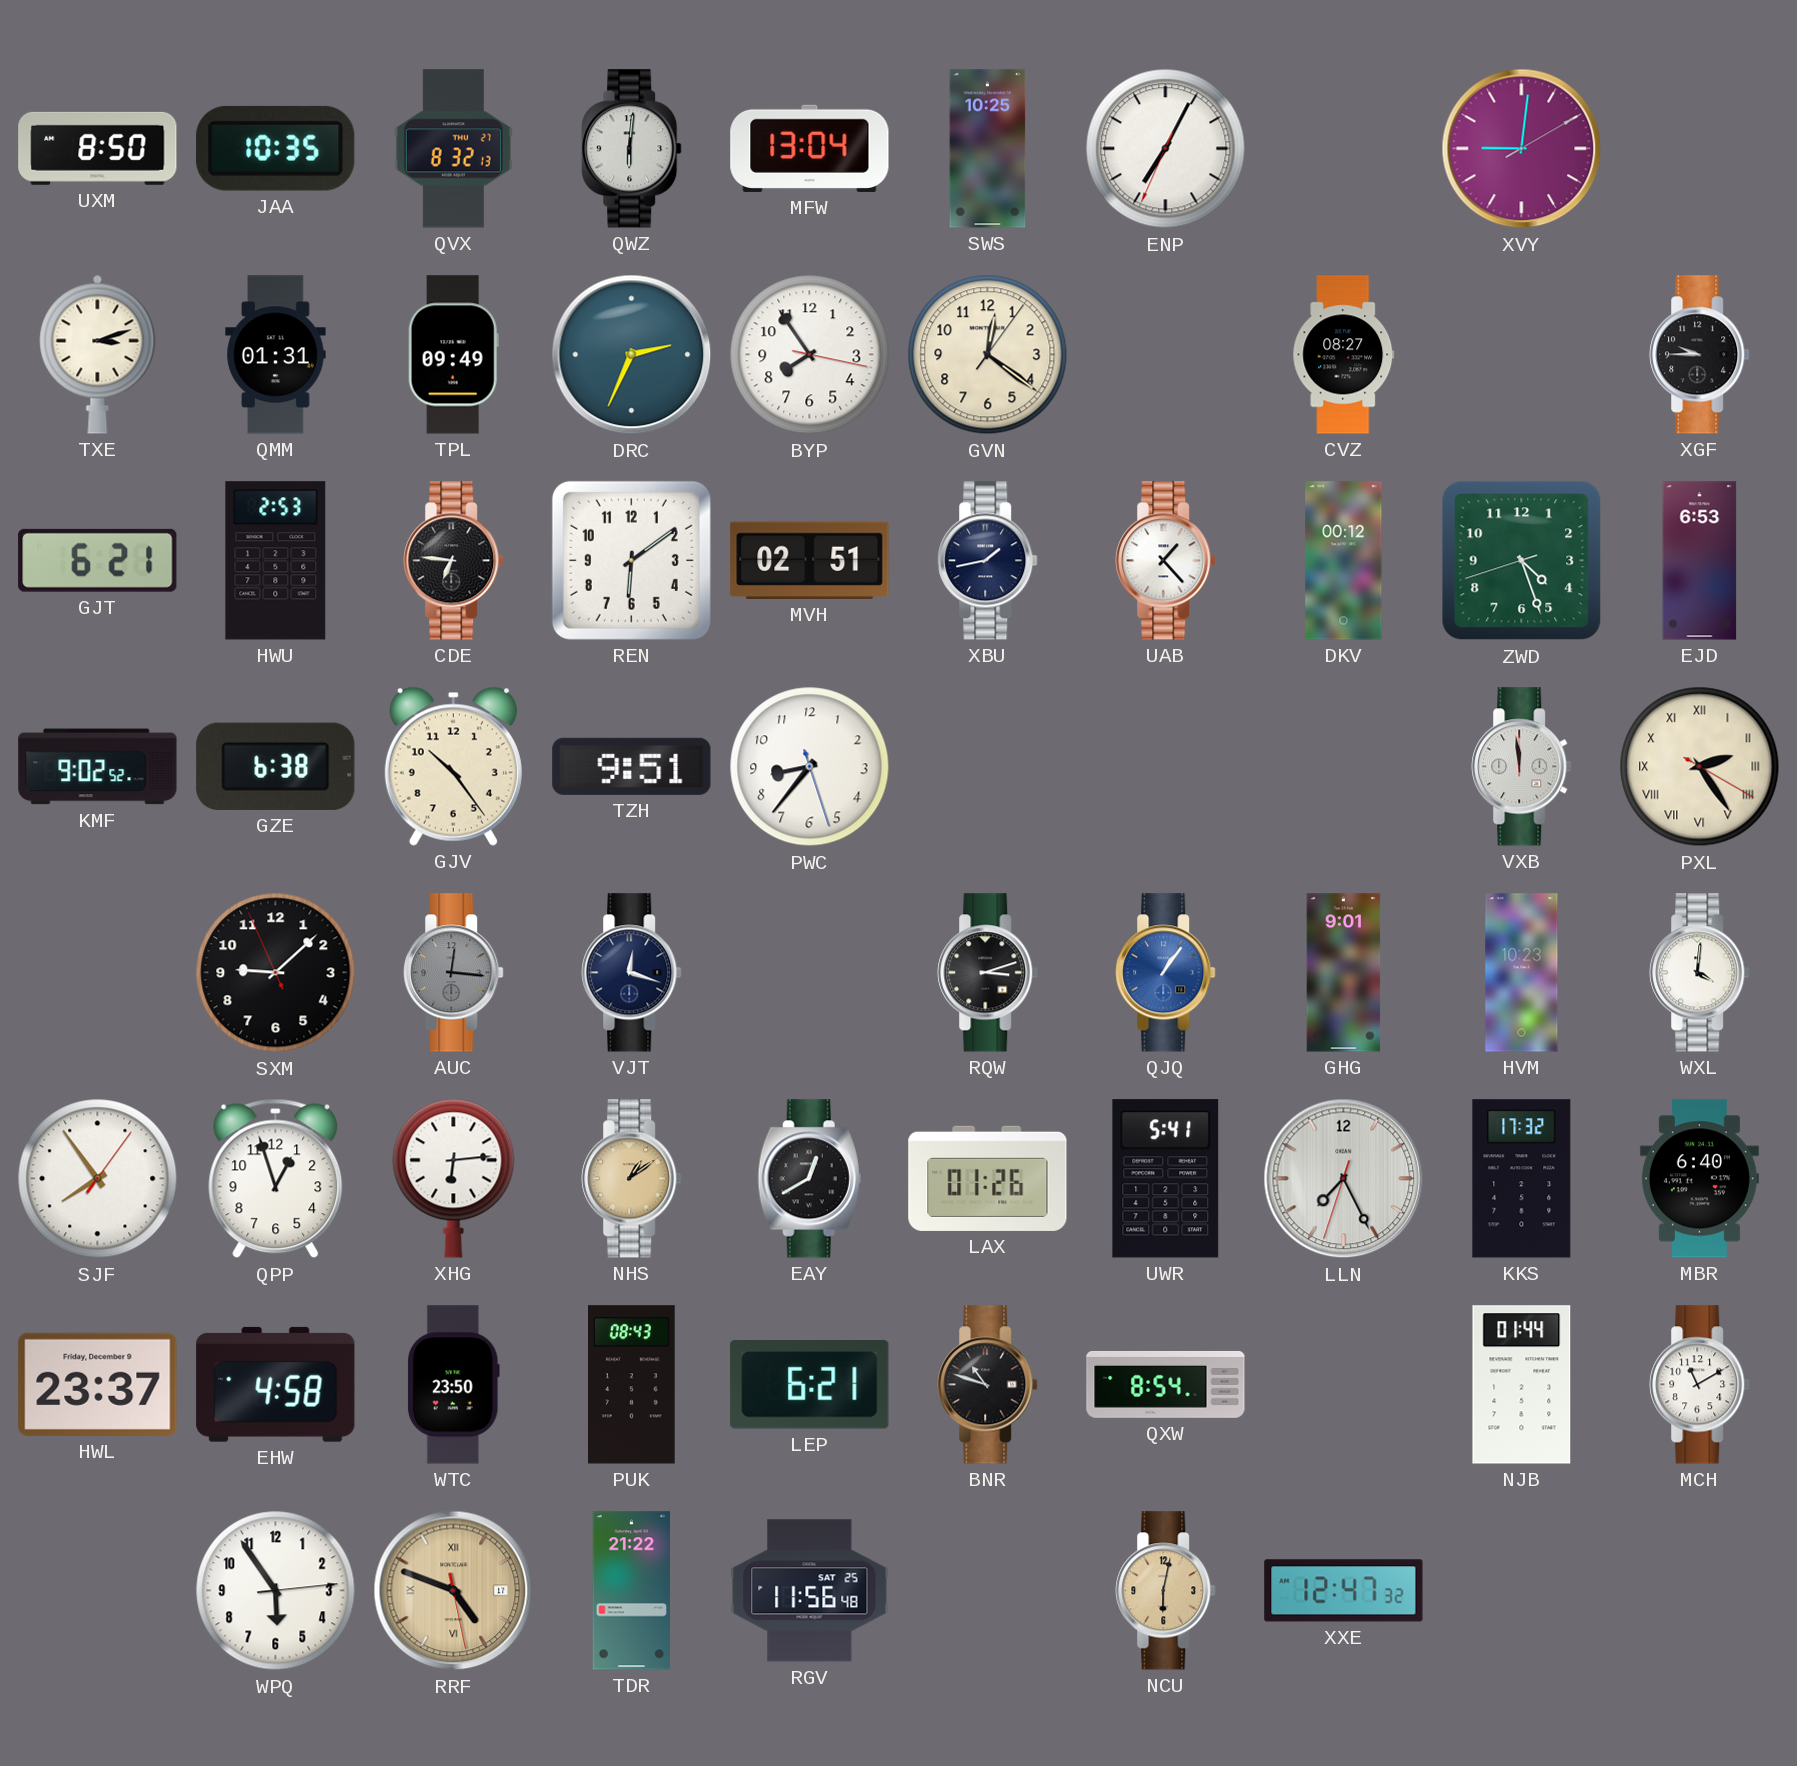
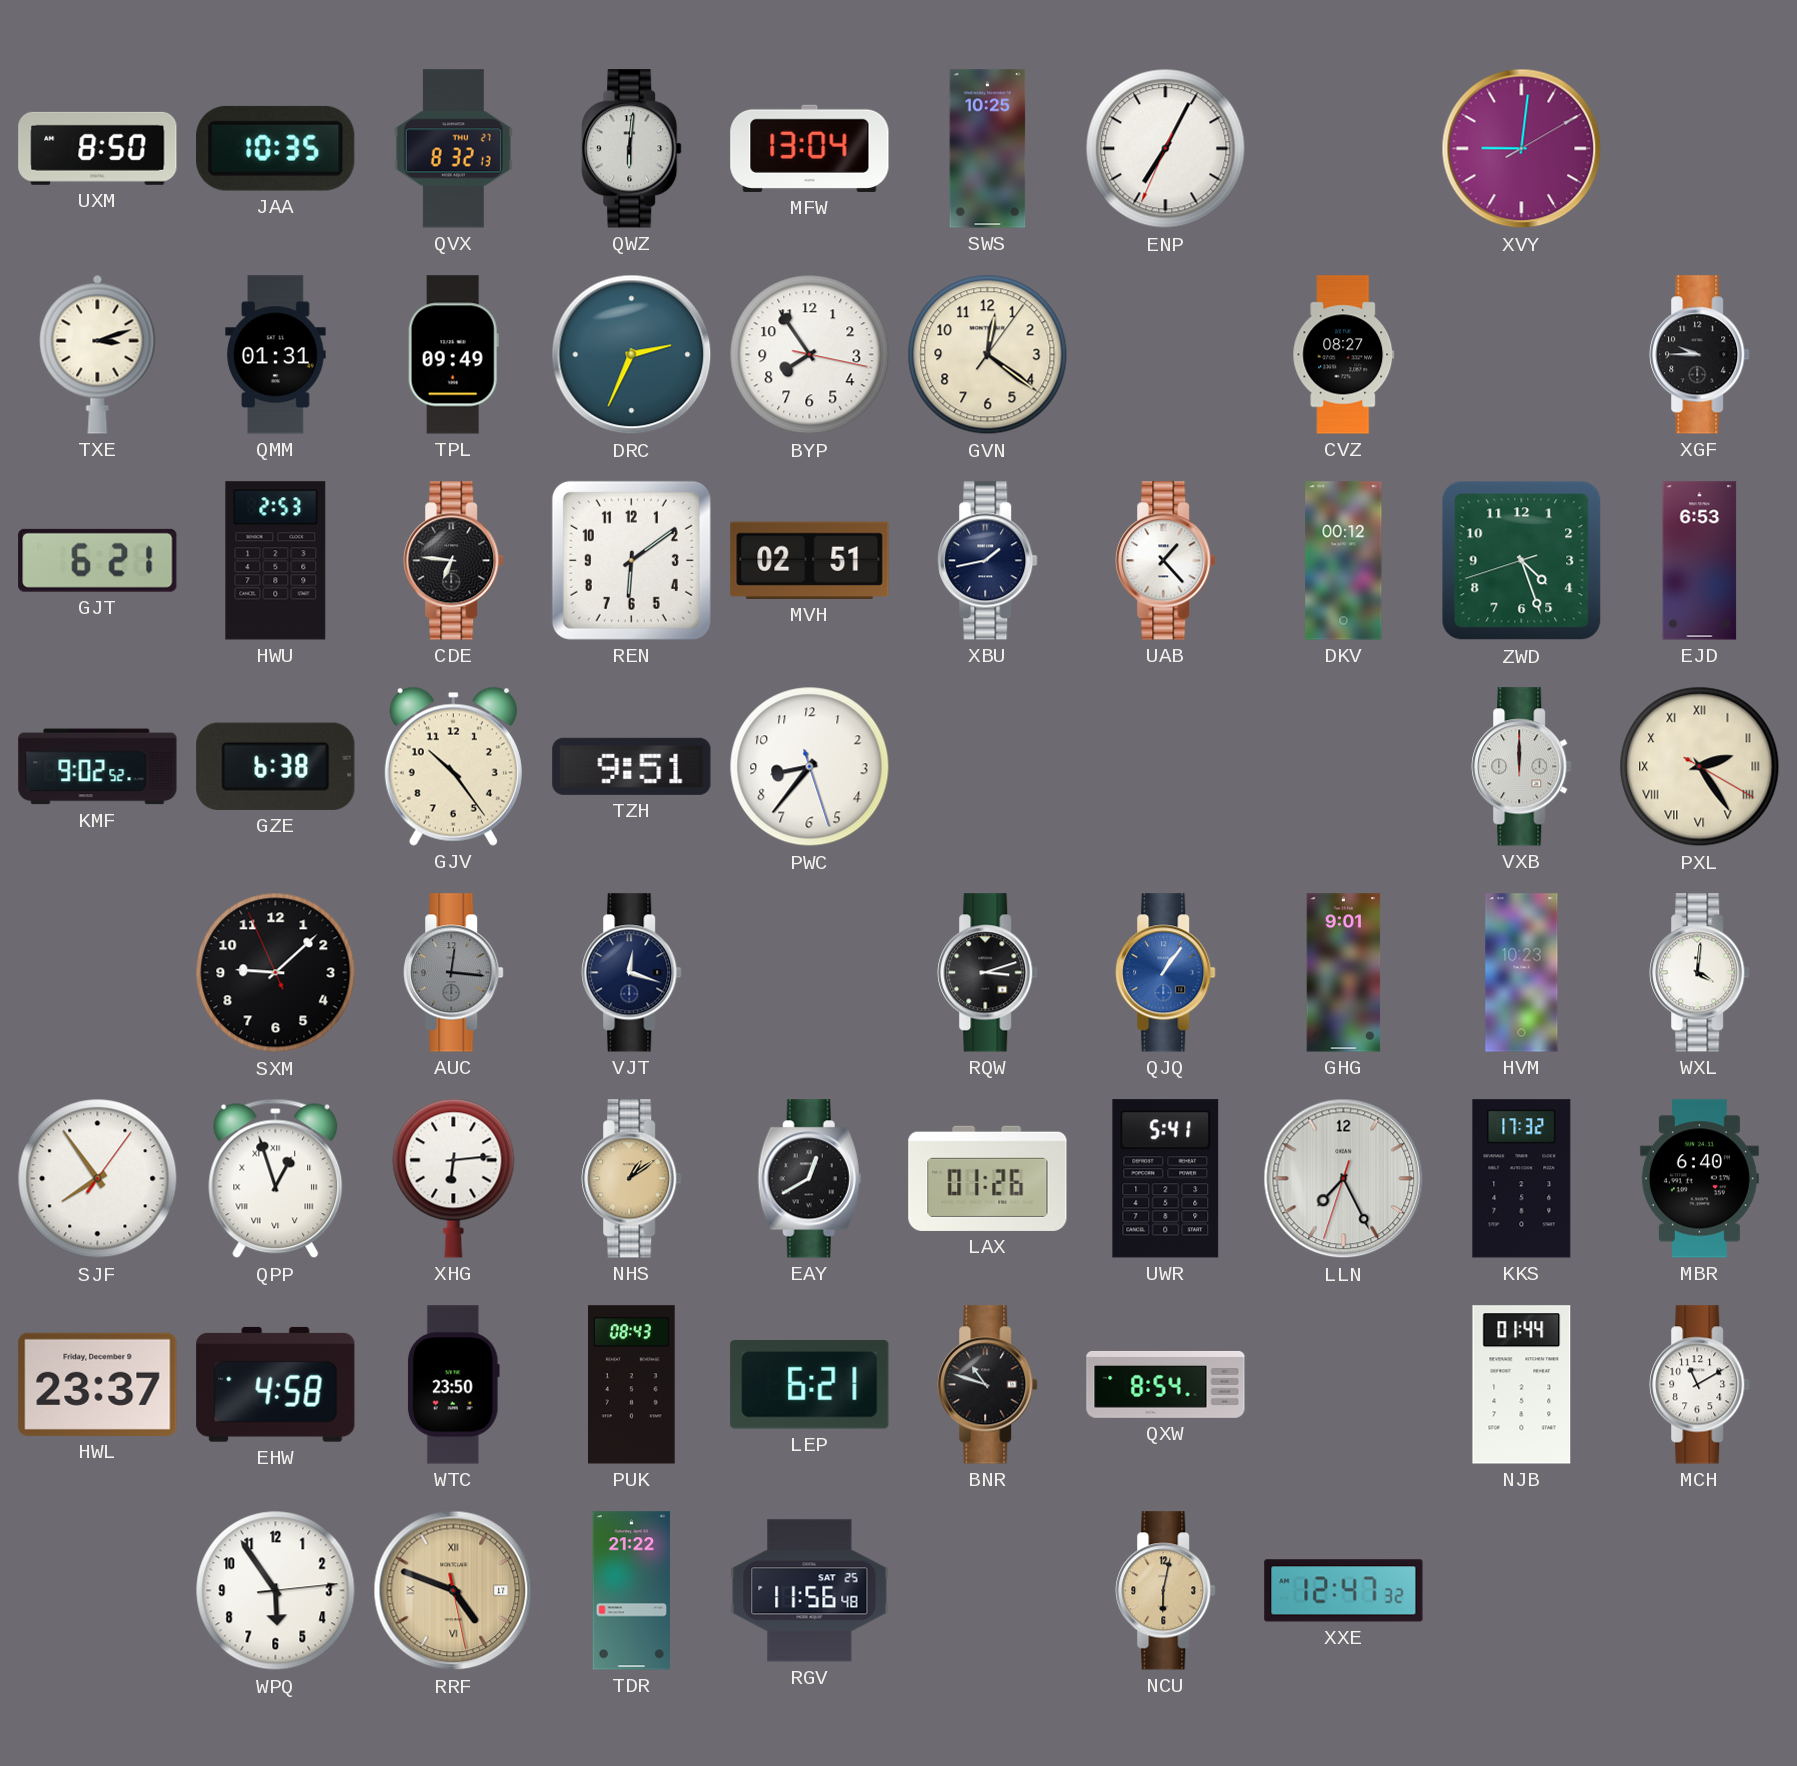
VXB: 11:59 -> 12:00 (1522, 767)
QPP numerals: Arabic -> Roman (276, 1179)
